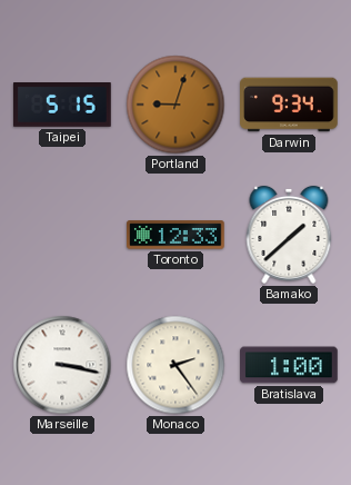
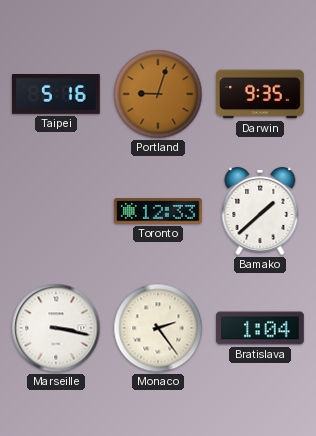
Taipei: 5:15 -> 5:16 (56, 95)
Darwin: 9:34 -> 9:35 (260, 94)
Bratislava: 1:00 -> 1:04 (260, 328)
